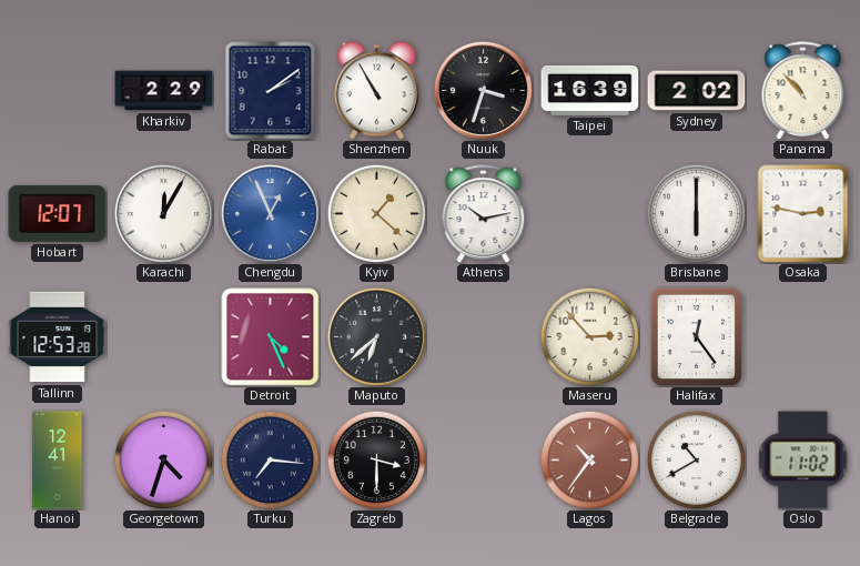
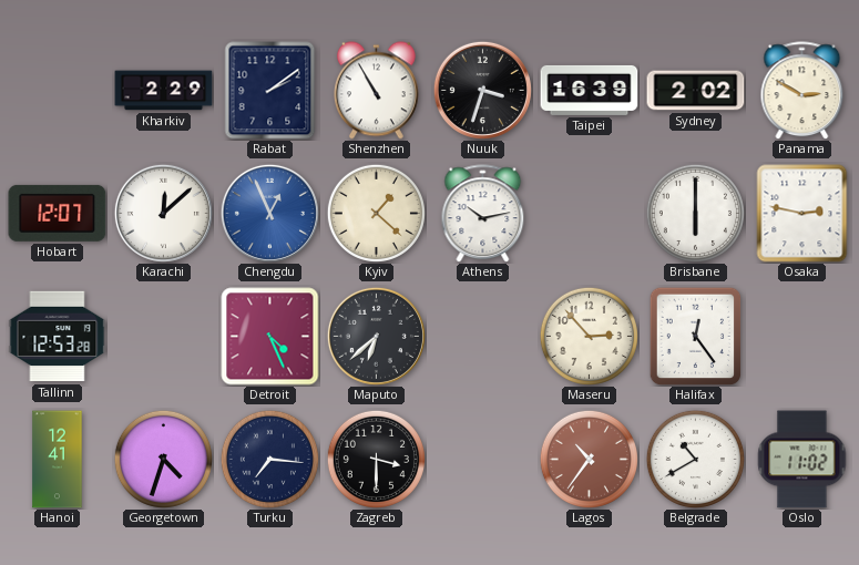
Panama: 10:53 -> 2:50 (802, 91)
Karachi: 12:05 -> 12:08 (163, 213)
